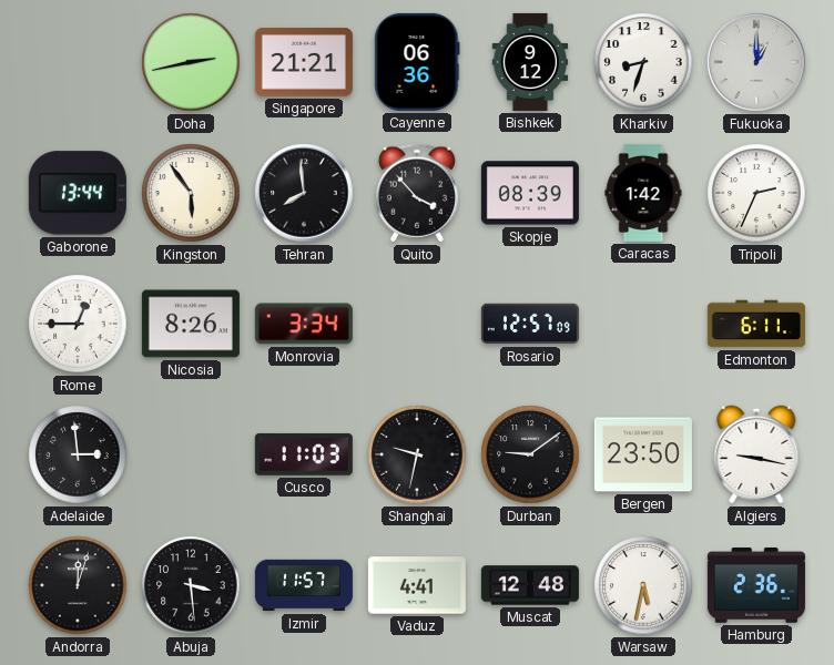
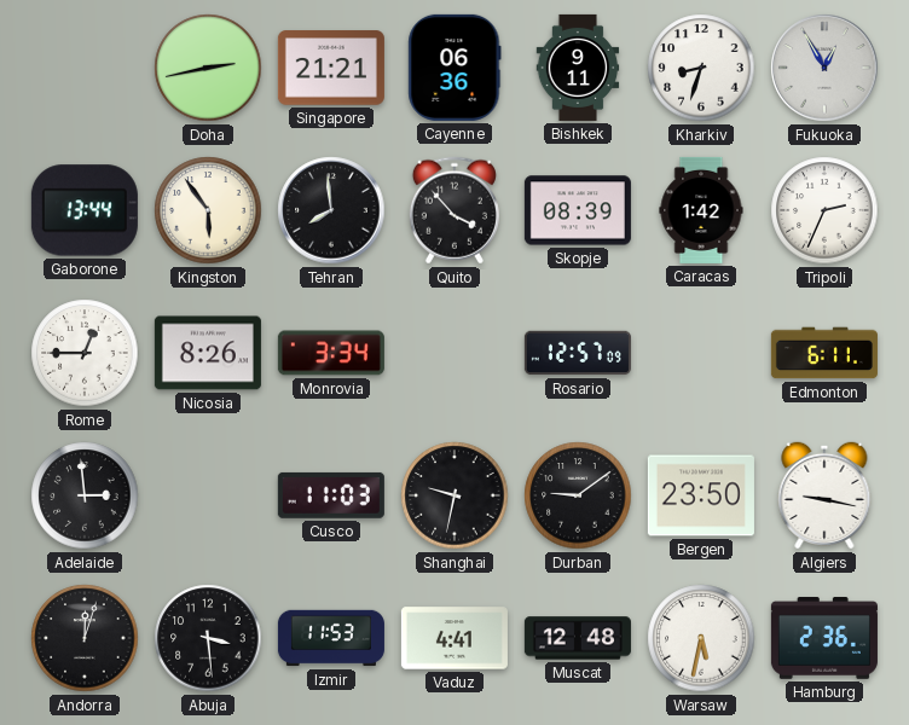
Bishkek: 9:12 -> 9:11 (578, 68)
Fukuoka: 1:00 -> 12:55 (824, 68)
Izmir: 11:57 -> 11:53 (331, 638)
